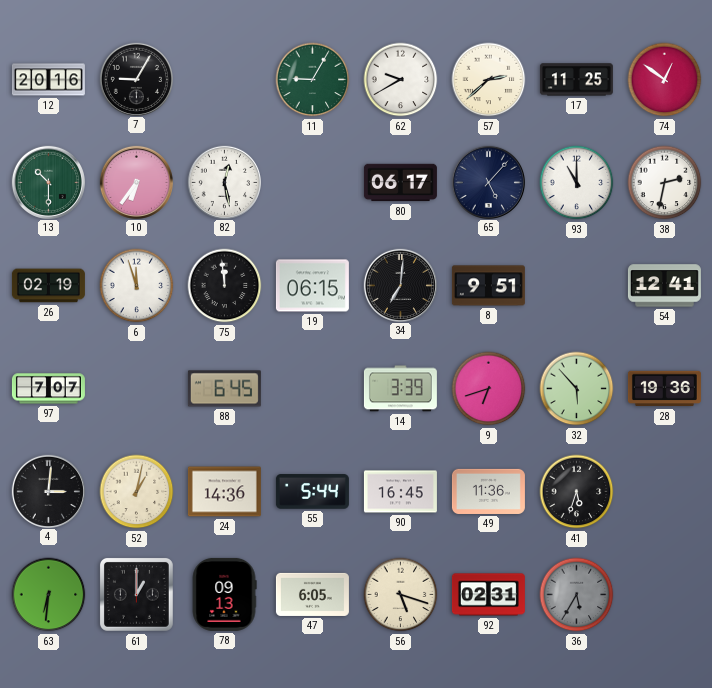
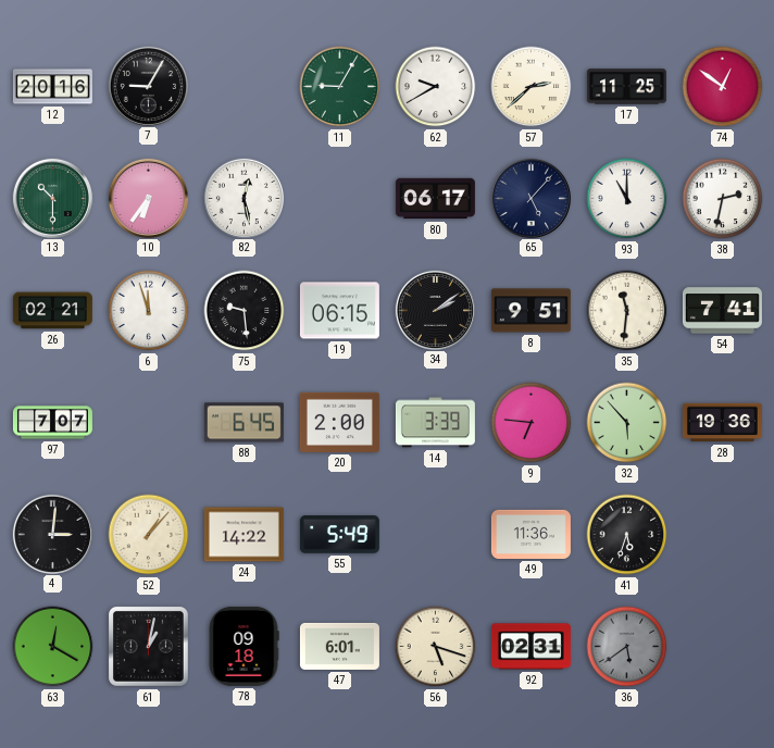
26: 02:19 -> 02:21 (52, 311)
75: 11:59 -> 9:29 (245, 311)
34: 7:01 -> 2:09 (435, 310)
35: none -> 11:31 (627, 311)
54: 12:41 -> 7:41 (722, 311)
20: none -> 2:00 (339, 422)
9: 6:42 -> 6:46 (532, 423)
52: 1:02 -> 1:07 (149, 535)
24: 14:36 -> 14:22 (244, 535)
55: 5:44 -> 5:49 (339, 535)
90: 16:45 -> none (400, 492)
63: 6:31 -> 12:20 (53, 647)
61: 1:00 -> 1:02 (148, 646)
78: 09:13 -> 09:18 (244, 646)
47: 6:05 -> 6:01 (339, 646)
36: 5:35 -> 5:39 (627, 647)
